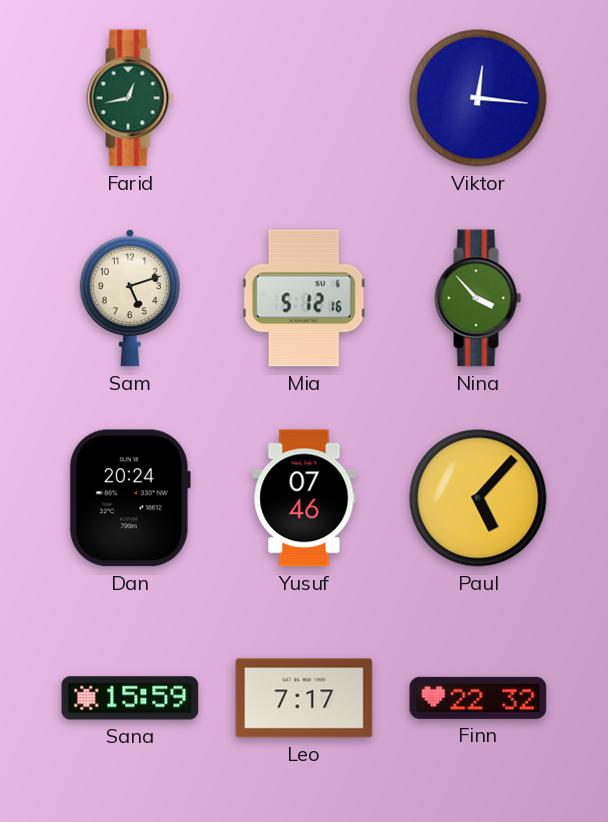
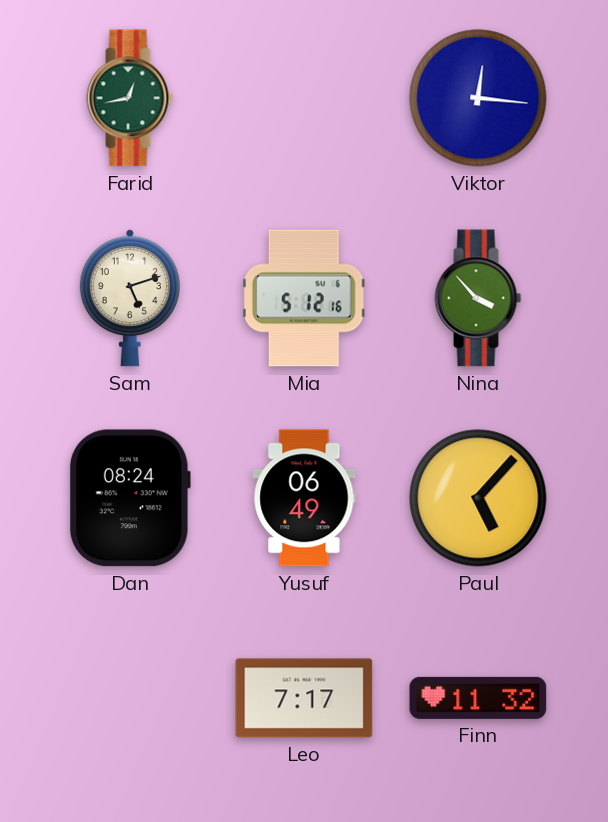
Dan: 20:24 -> 08:24 (130, 498)
Yusuf: 07:46 -> 06:49 (304, 498)
Sana: 15:59 -> none (130, 698)
Finn: 22:32 -> 11:32 (478, 698)
